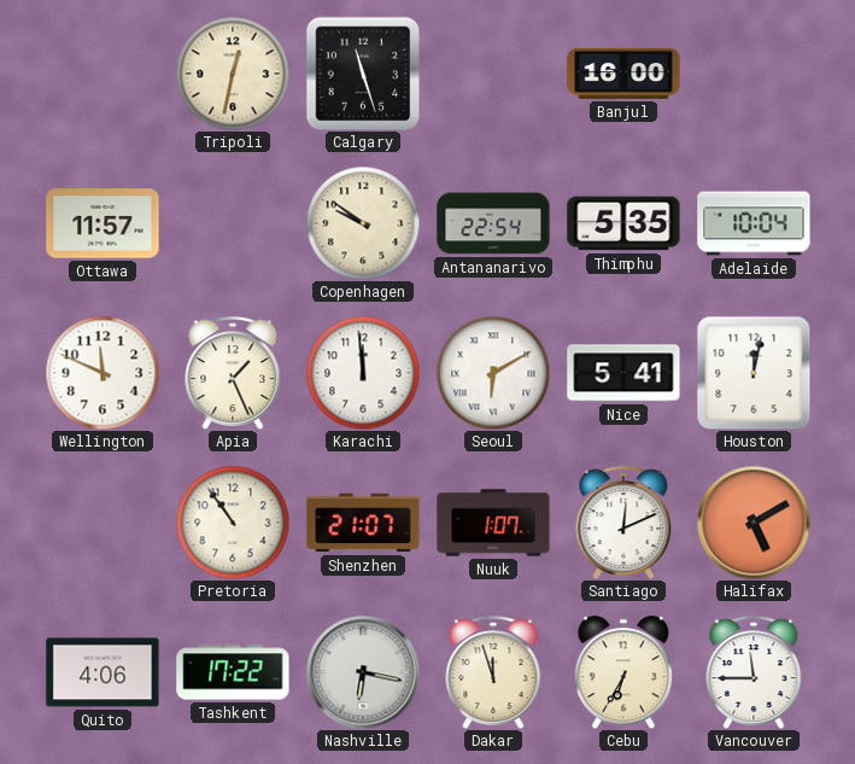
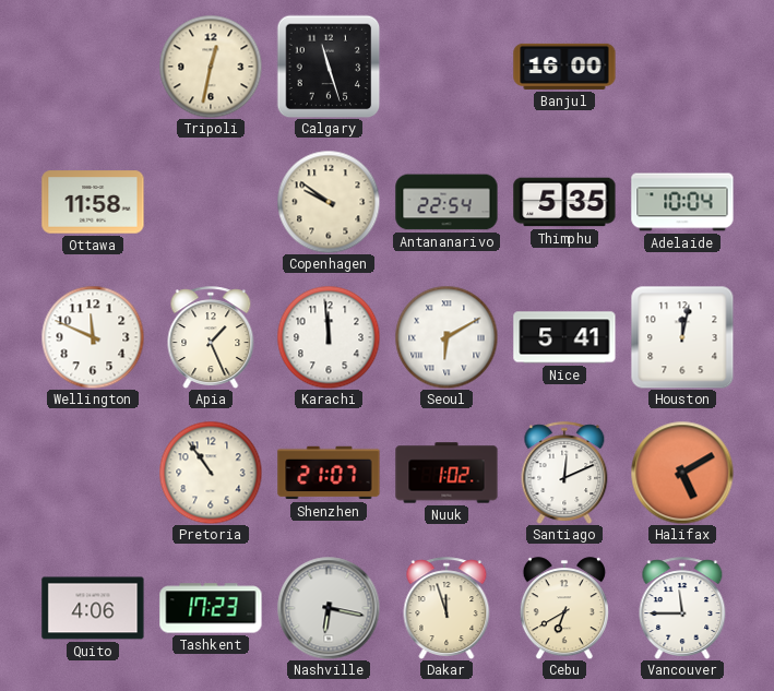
Ottawa: 11:57 -> 11:58 (93, 202)
Nuuk: 1:07 -> 1:02 (446, 473)
Tashkent: 17:22 -> 17:23 (211, 608)
Cebu: 6:35 -> 6:40 (564, 608)
